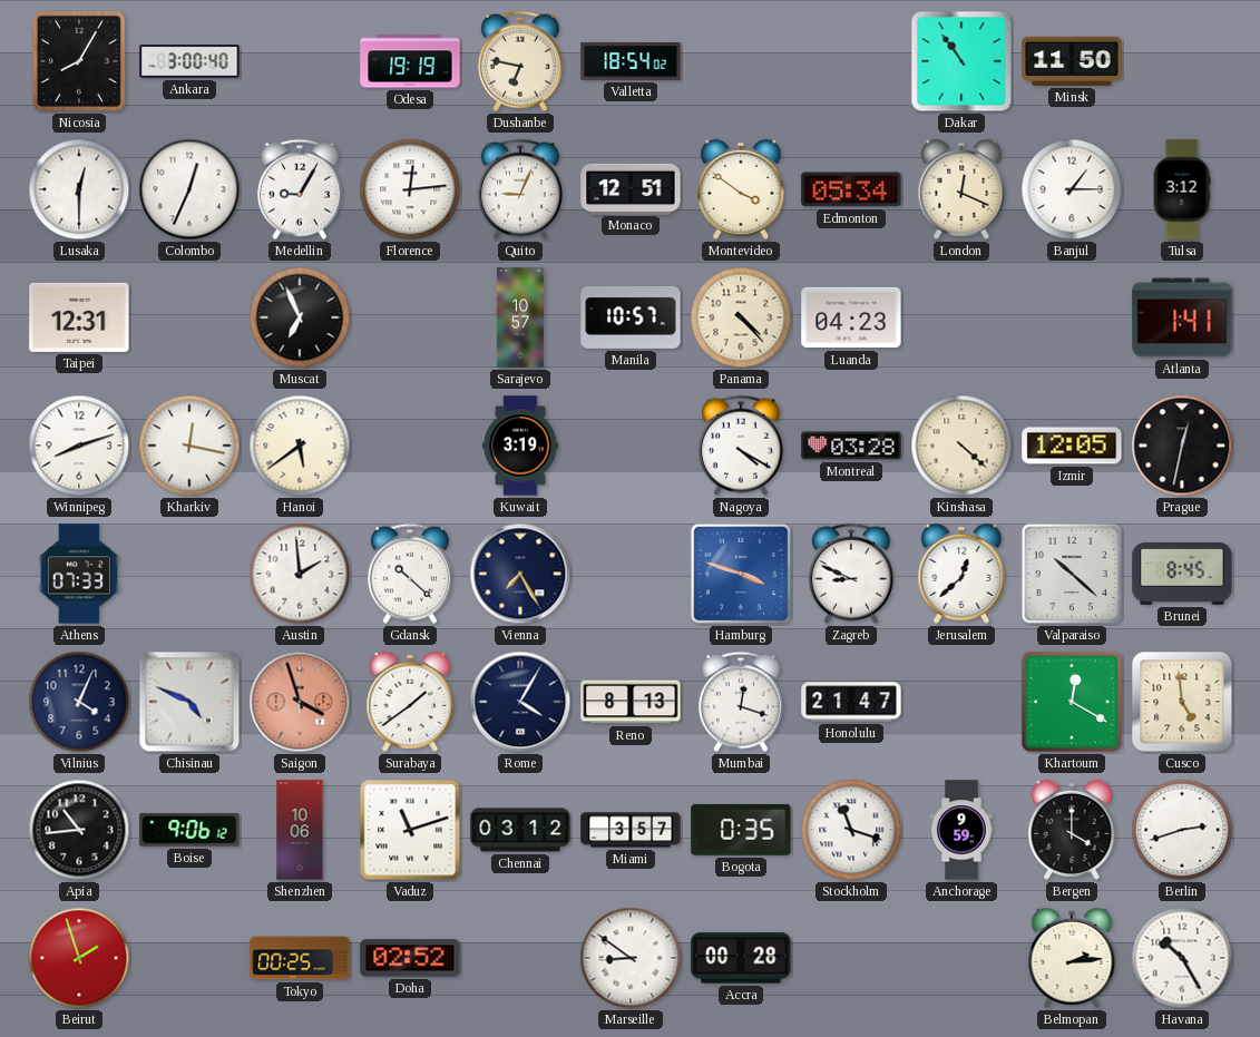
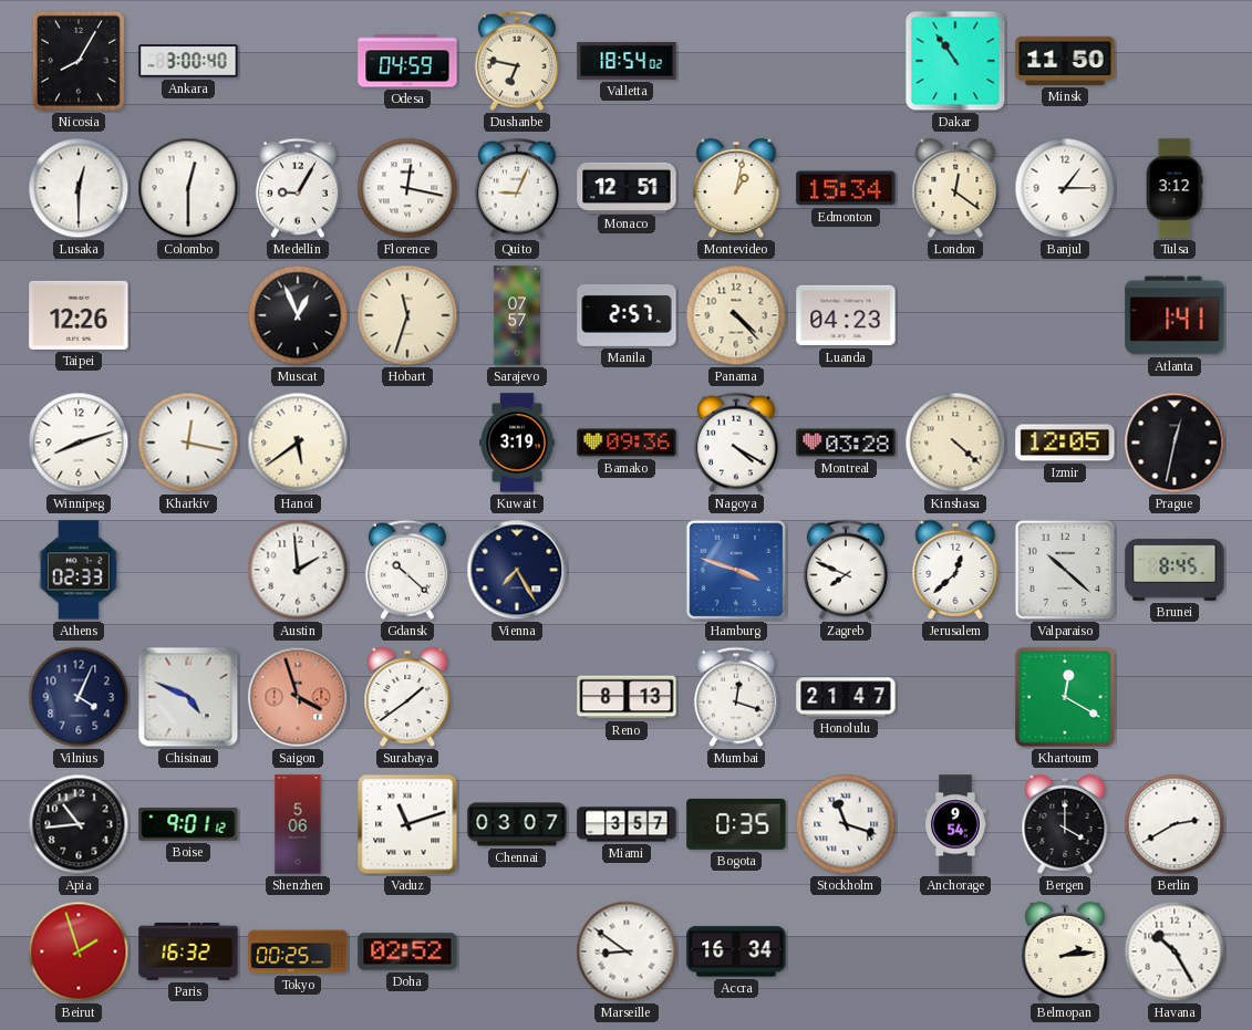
Odesa: 19:19 -> 04:59 (407, 61)
Colombo: 12:34 -> 12:30 (188, 188)
Florence: 12:14 -> 12:17 (407, 188)
Montevideo: 3:51 -> 1:02 (736, 188)
Edmonton: 05:34 -> 15:34 (846, 188)
London: 12:19 -> 12:21 (955, 188)
Taipei: 12:31 -> 12:26 (79, 315)
Muscat: 6:56 -> 12:56 (298, 315)
Hobart: none -> 11:33 (407, 315)
Sarajevo: 10:57 -> 07:57 (517, 315)
Manila: 10:57 -> 2:57 (627, 315)
Bamako: none -> 09:36 (627, 443)
Athens: 07:33 -> 02:33 (79, 570)
Zagreb: 8:49 -> 7:49 (846, 570)
Rome: 4:05 -> none (520, 702)
Cusco: 4:59 -> none (1182, 702)
Boise: 9:06 -> 9:01 (188, 824)
Shenzhen: 10:06 -> 5:06 (298, 824)
Chennai: 03:12 -> 03:07 (517, 824)
Anchorage: 9:59 -> 9:54 (955, 824)
Berlin: 2:42 -> 2:40 (1175, 824)
Paris: none -> 16:32 (188, 953)
Accra: 00:28 -> 16:34 (736, 951)
